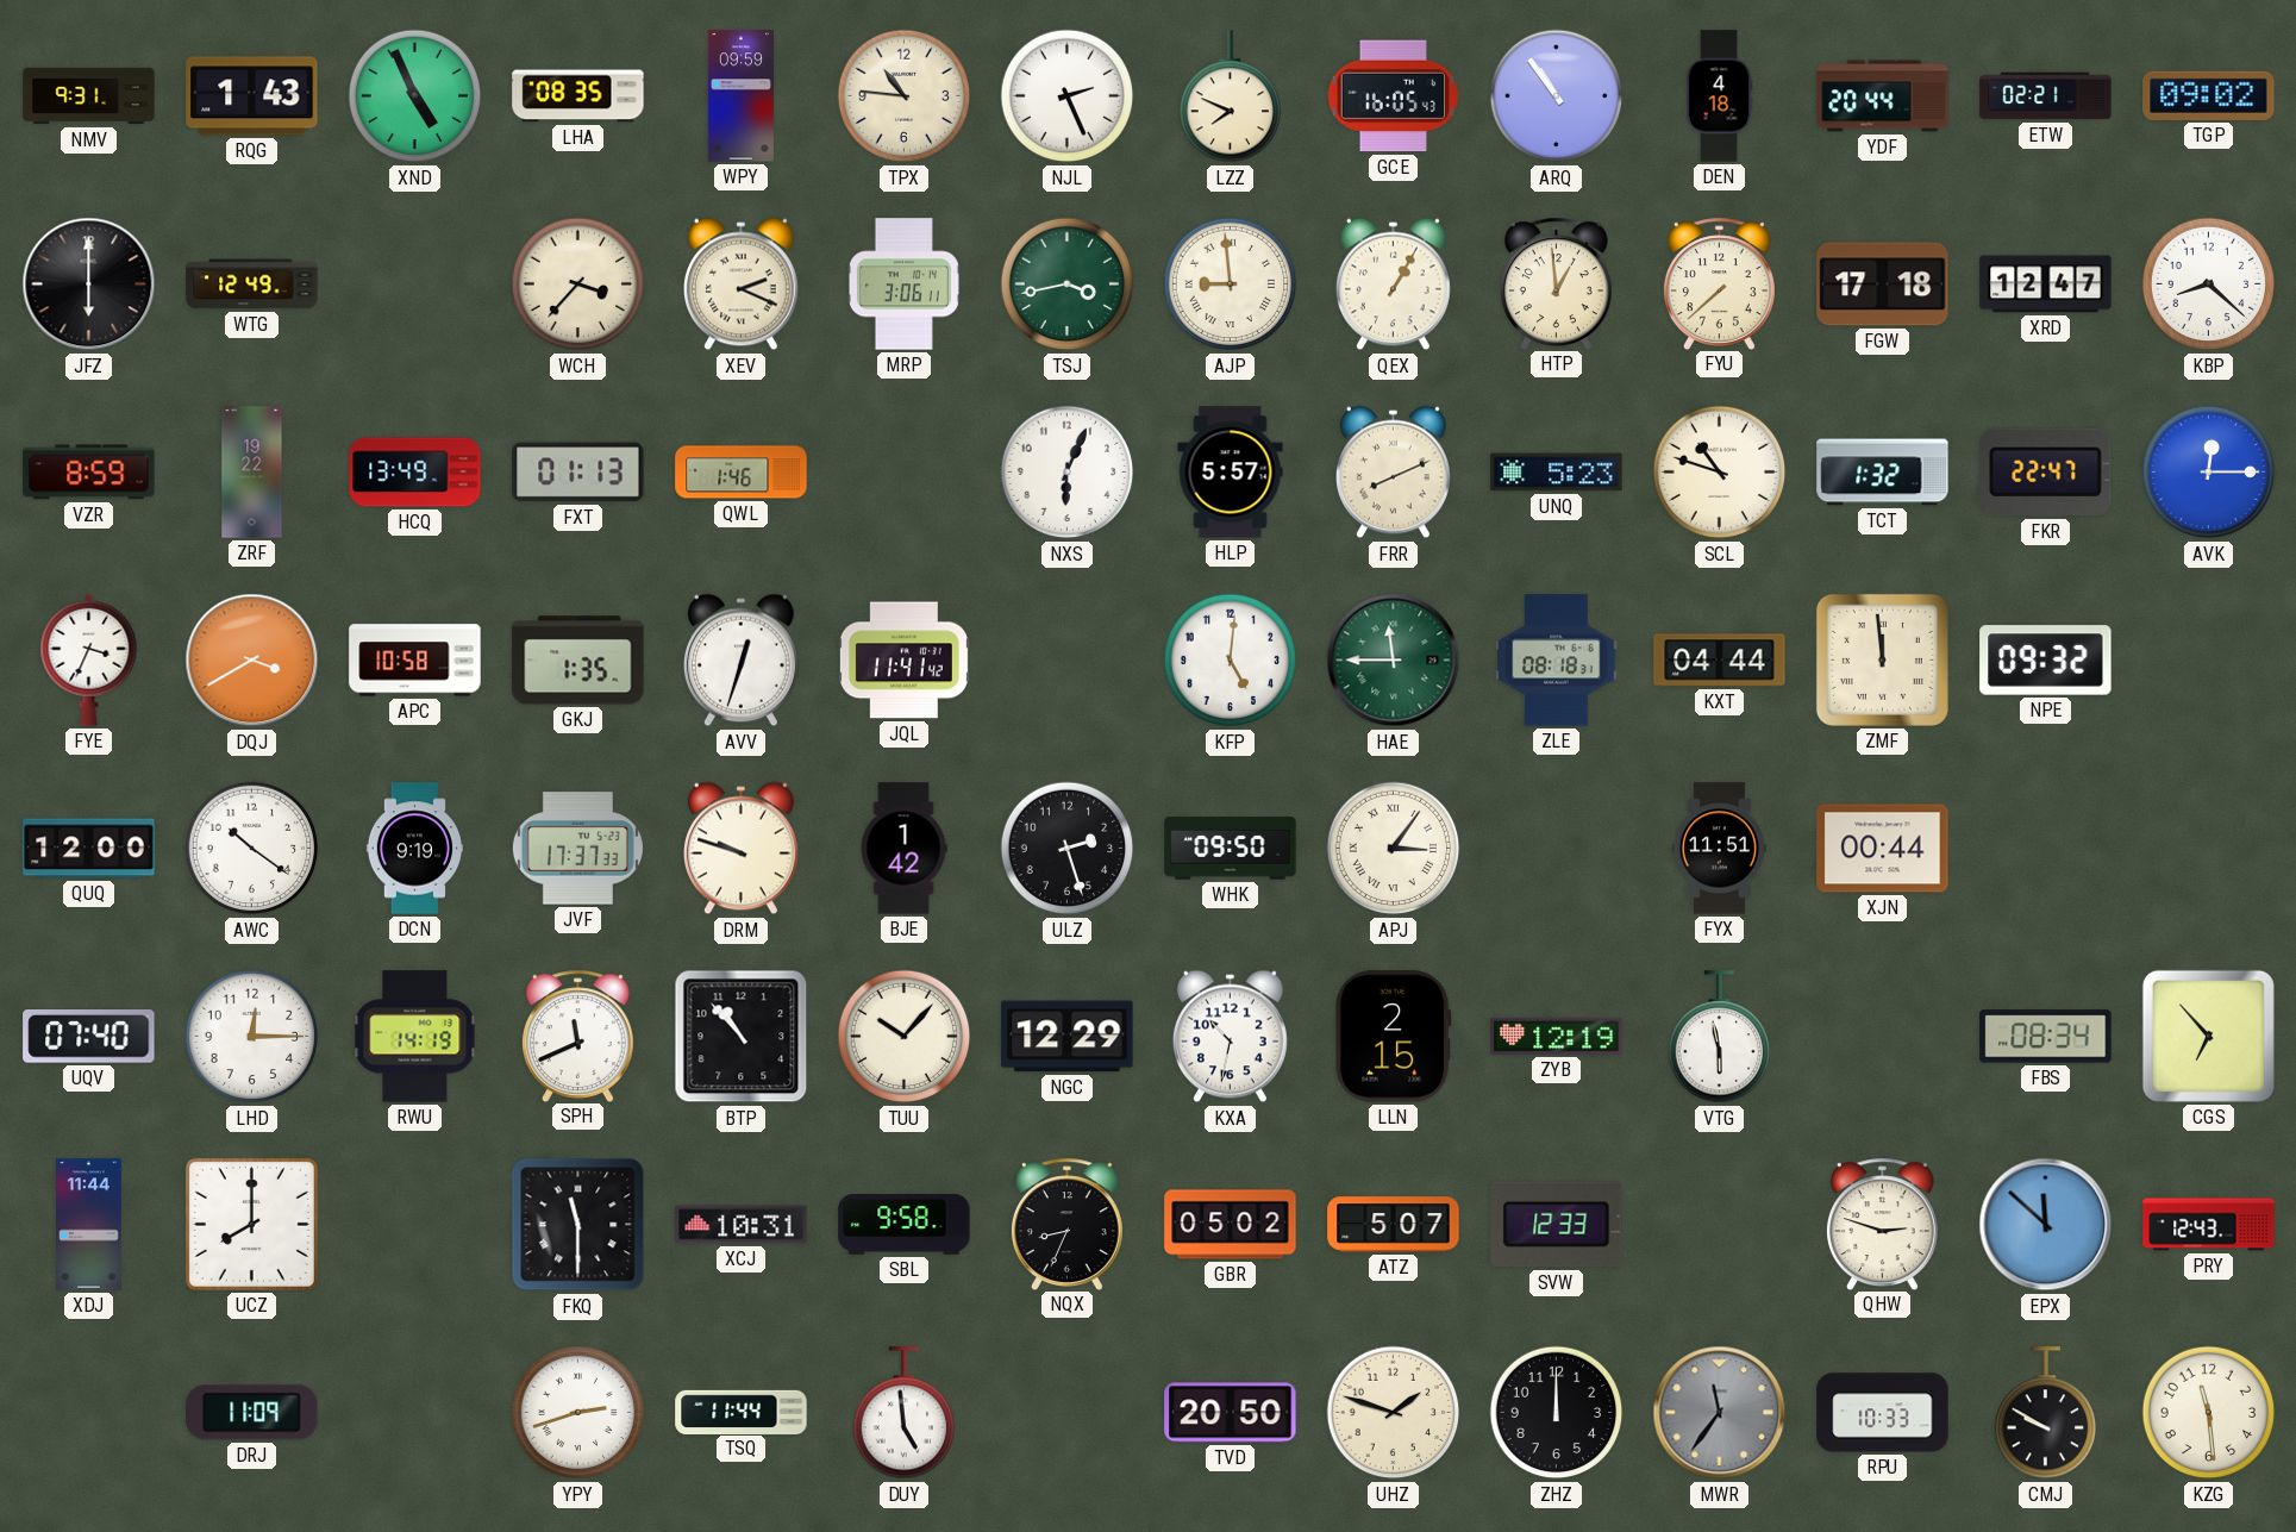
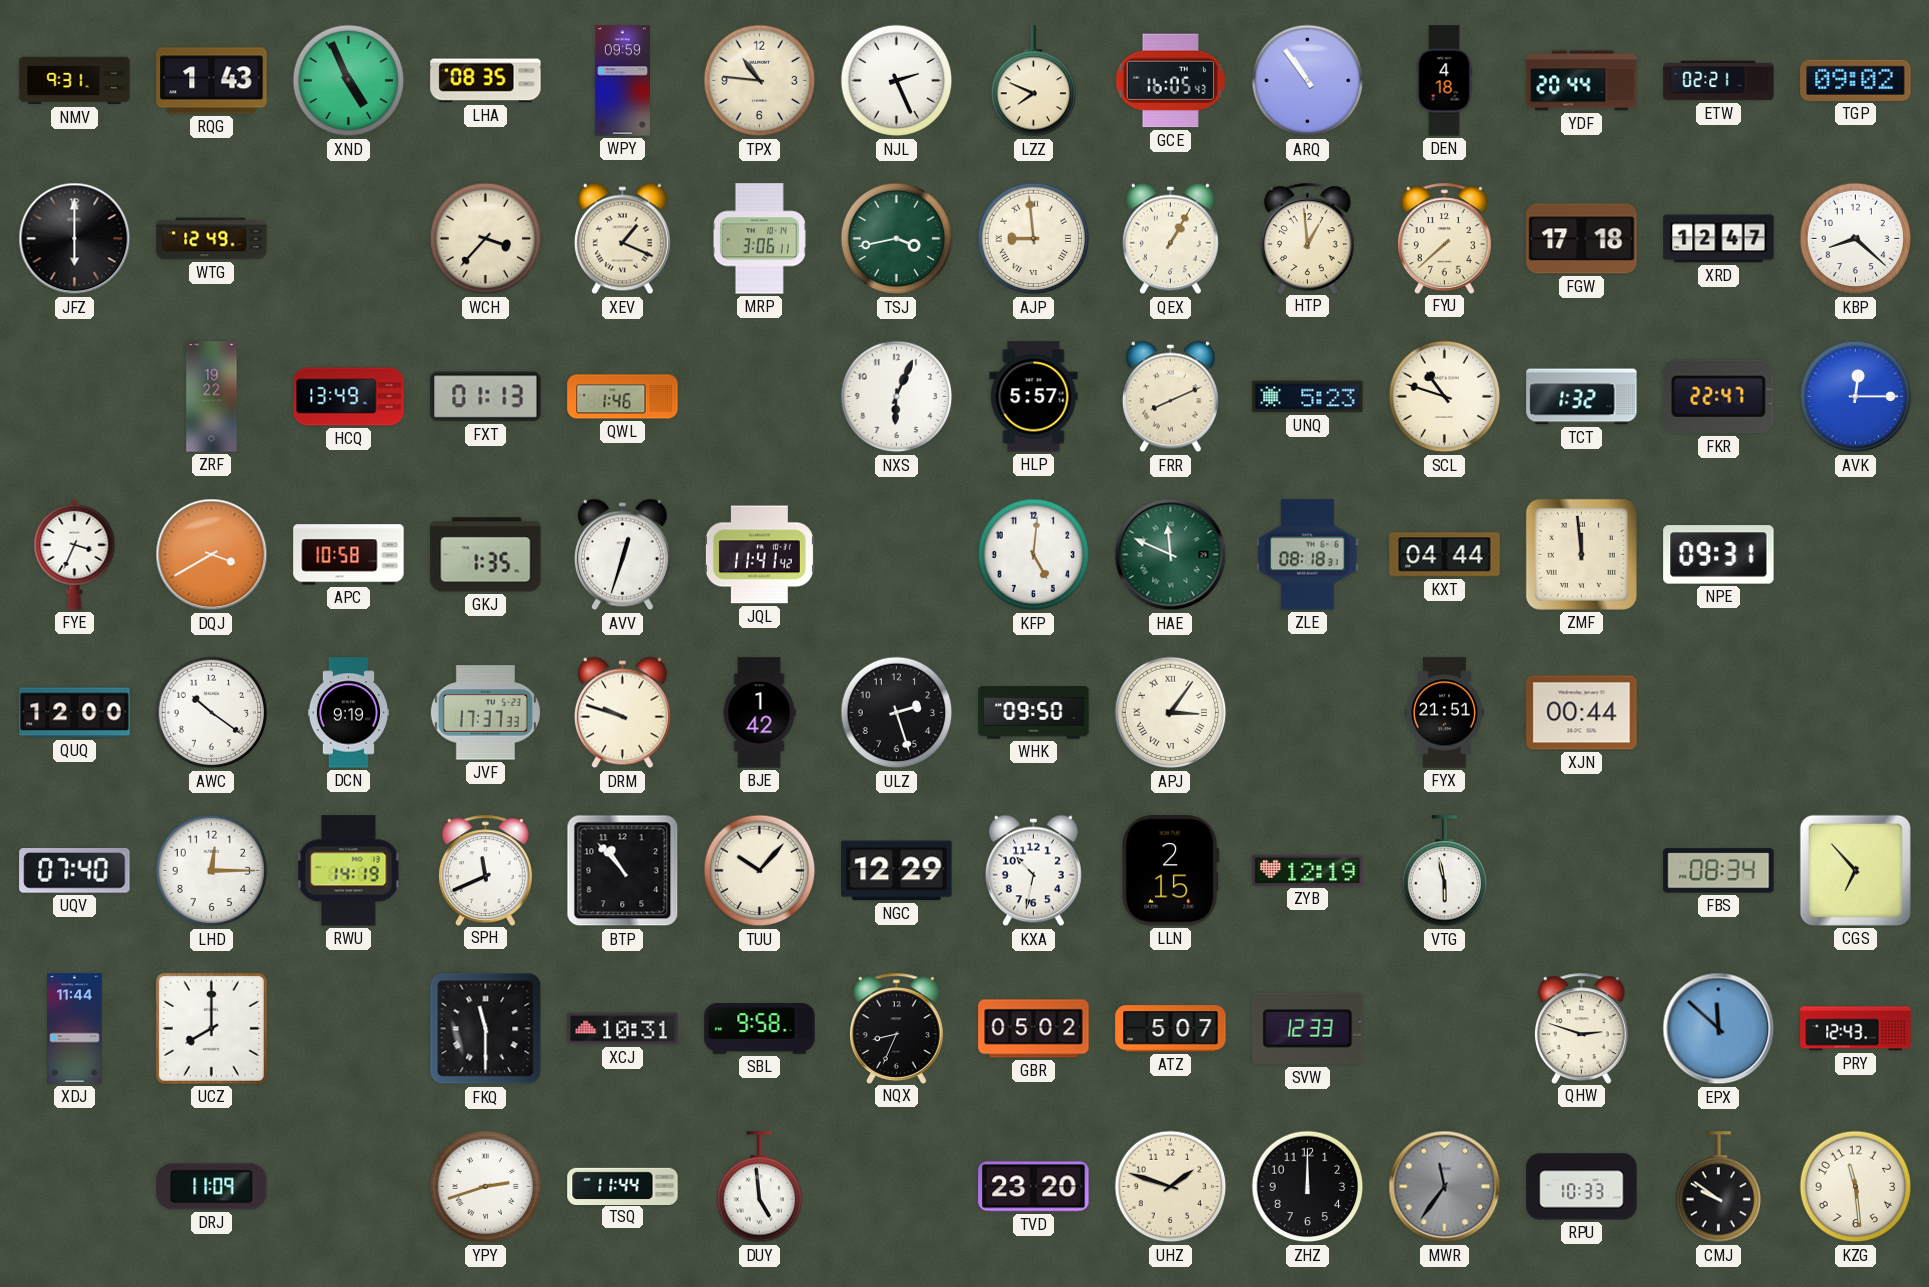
XEV: 2:19 -> 1:19 (622, 239)
VZR: 8:59 -> none (89, 473)
HAE: 11:45 -> 11:49 (1171, 555)
NPE: 09:32 -> 09:31 (1719, 555)
FYX: 11:51 -> 21:51 (1444, 713)
TVD: 20:50 -> 23:20 (1034, 1187)
CMJ: 9:50 -> 9:51 (1719, 1187)
